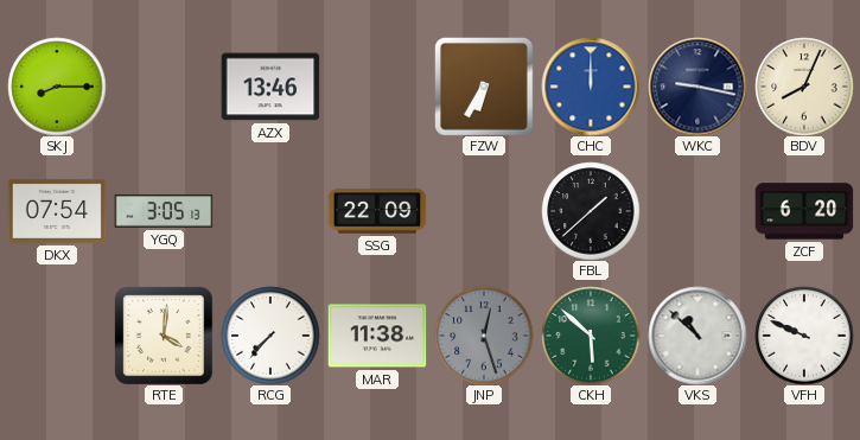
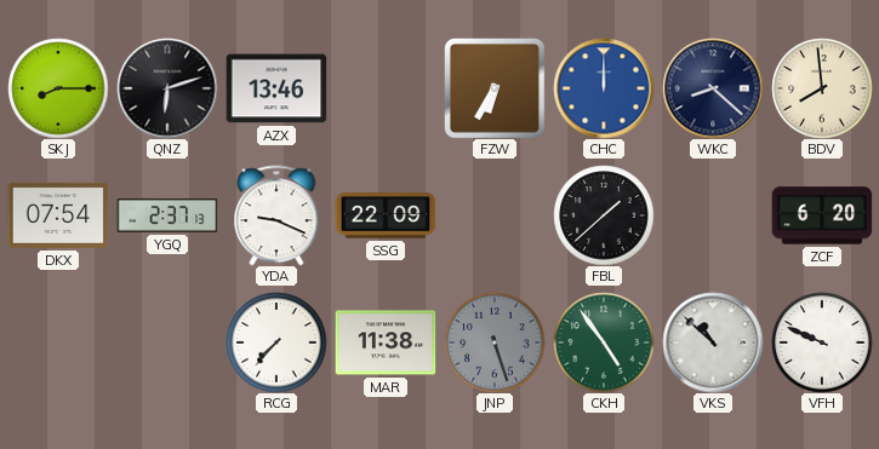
QNZ: none -> 6:12 (167, 88)
WKC: 9:17 -> 8:22 (713, 88)
BDV: 8:04 -> 7:59 (822, 88)
YGQ: 3:05 -> 2:37 (167, 215)
YDA: none -> 9:19 (276, 215)
RTE: 4:01 -> none (164, 336)
JNP: 12:27 -> 5:27 (495, 342)
CKH: 5:52 -> 4:54 (604, 342)
